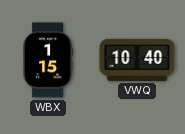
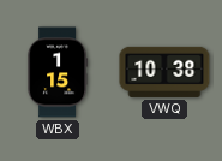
VWQ: 10:40 -> 10:38 (164, 72)
